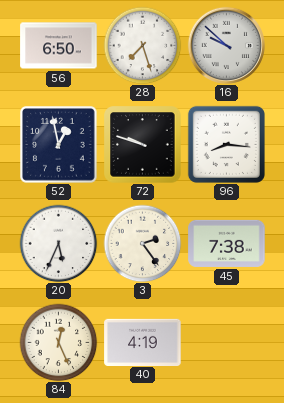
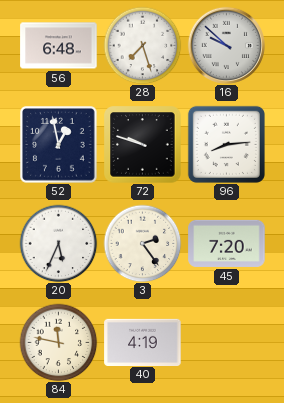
56: 6:50 -> 6:48 (59, 46)
96: 8:16 -> 8:14 (226, 144)
45: 7:38 -> 7:20 (227, 243)
84: 12:26 -> 11:47 (58, 342)
